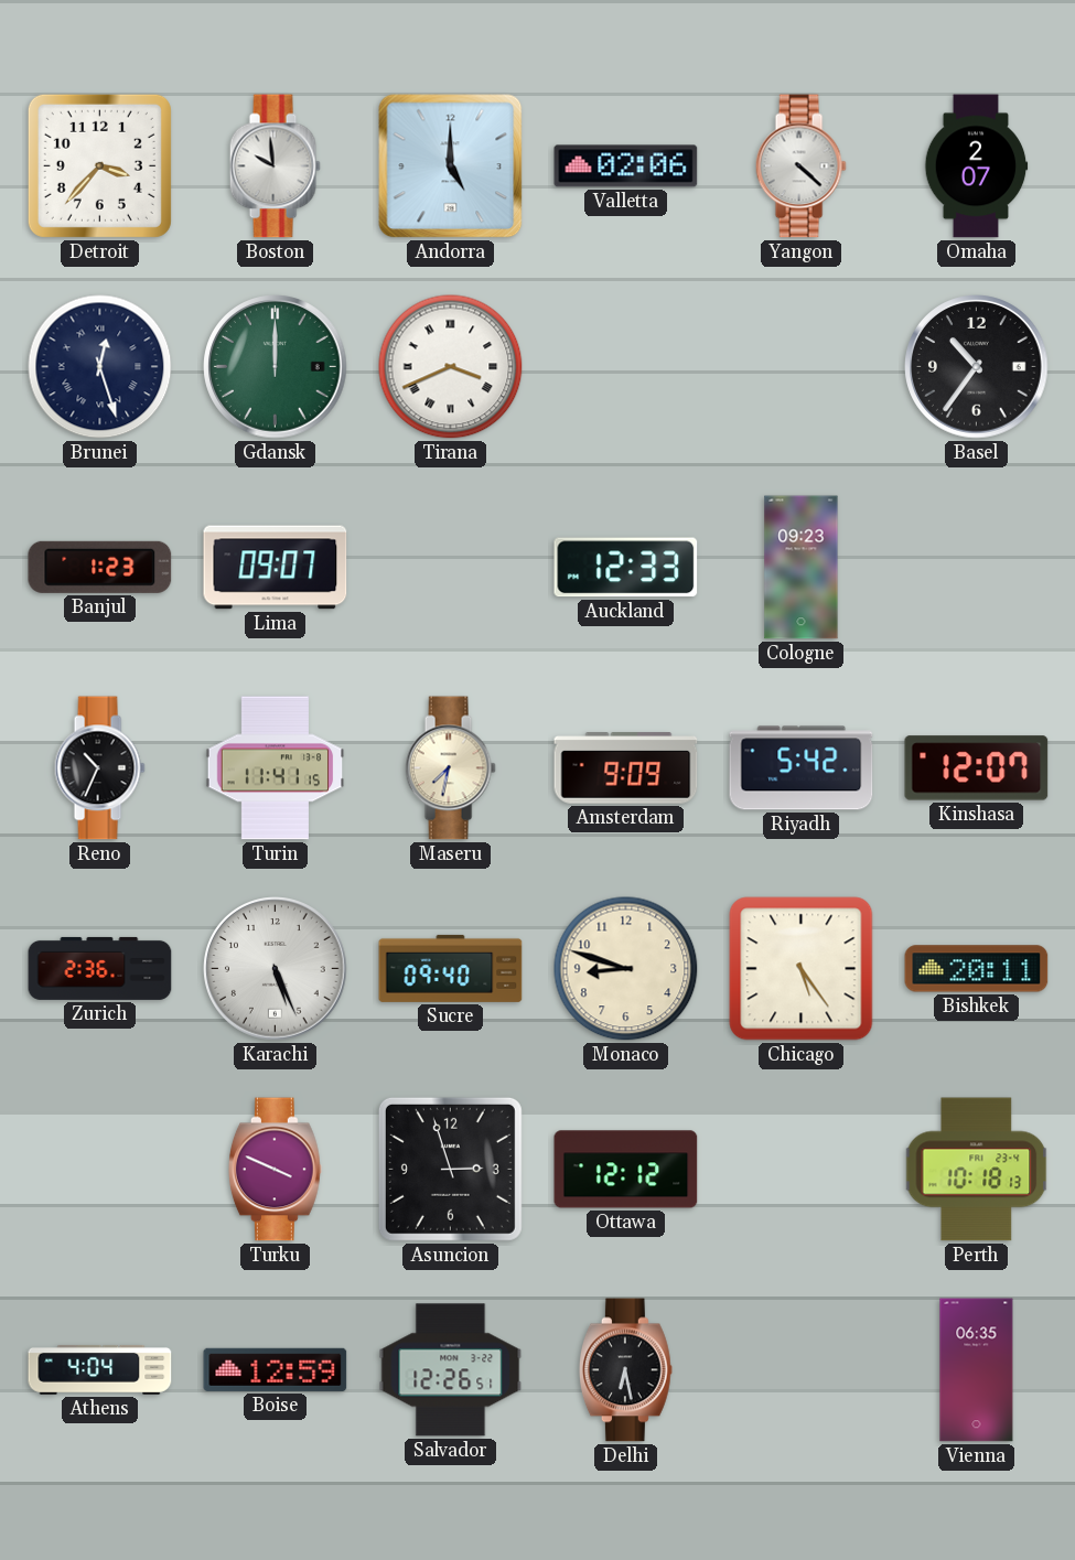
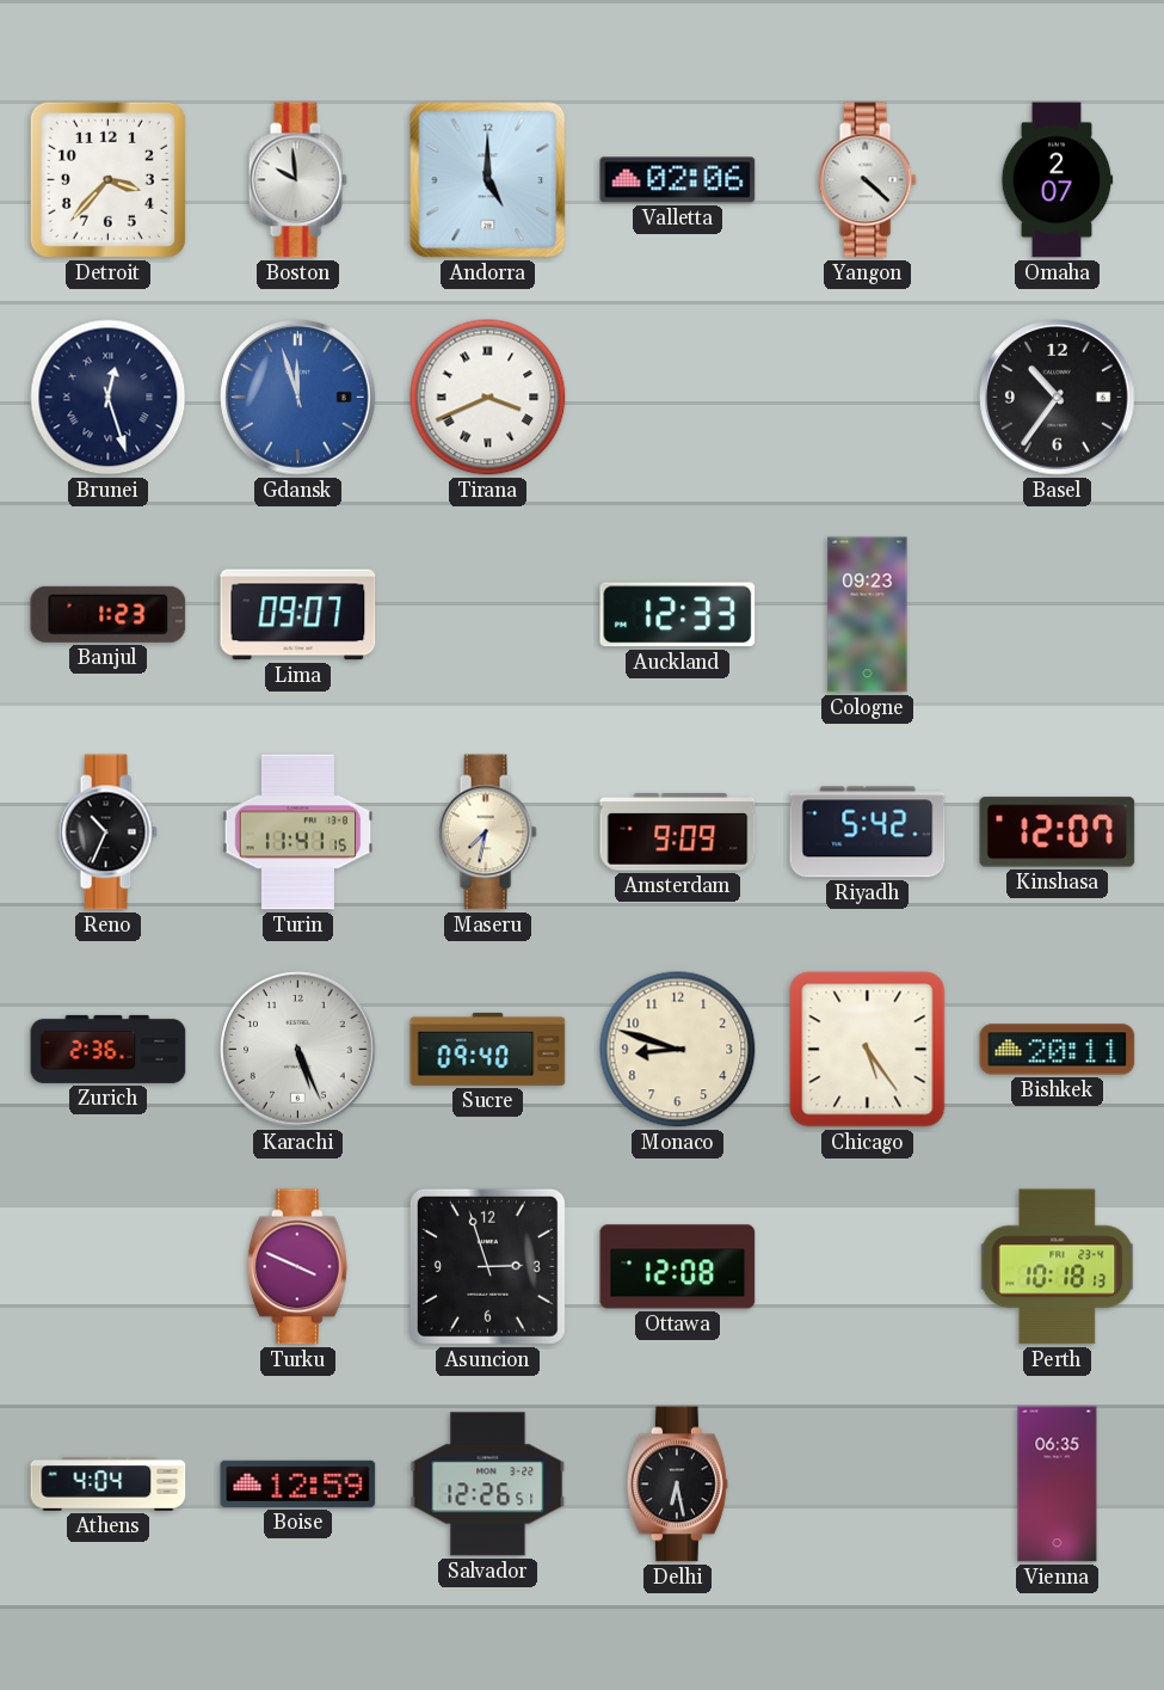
Gdansk: 12:00 -> 11:57 (298, 398)
Gdansk dial: green -> blue (298, 398)
Ottawa: 12:12 -> 12:08 (678, 1267)
